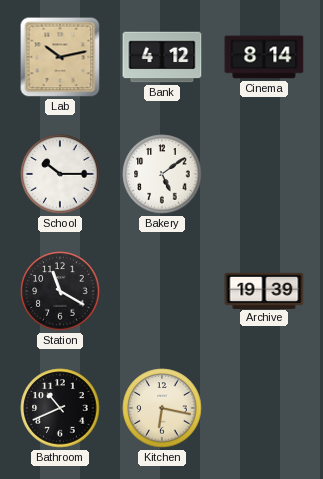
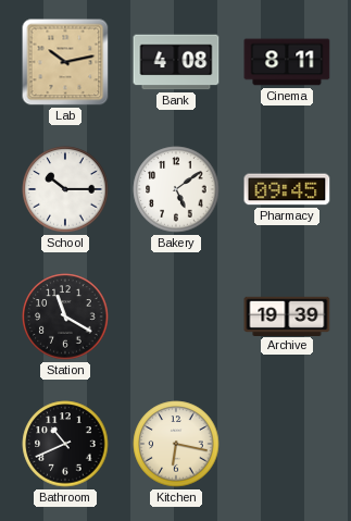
Bank: 4:12 -> 4:08 (176, 62)
Cinema: 8:14 -> 8:11 (287, 62)
Pharmacy: none -> 09:45 (287, 189)
